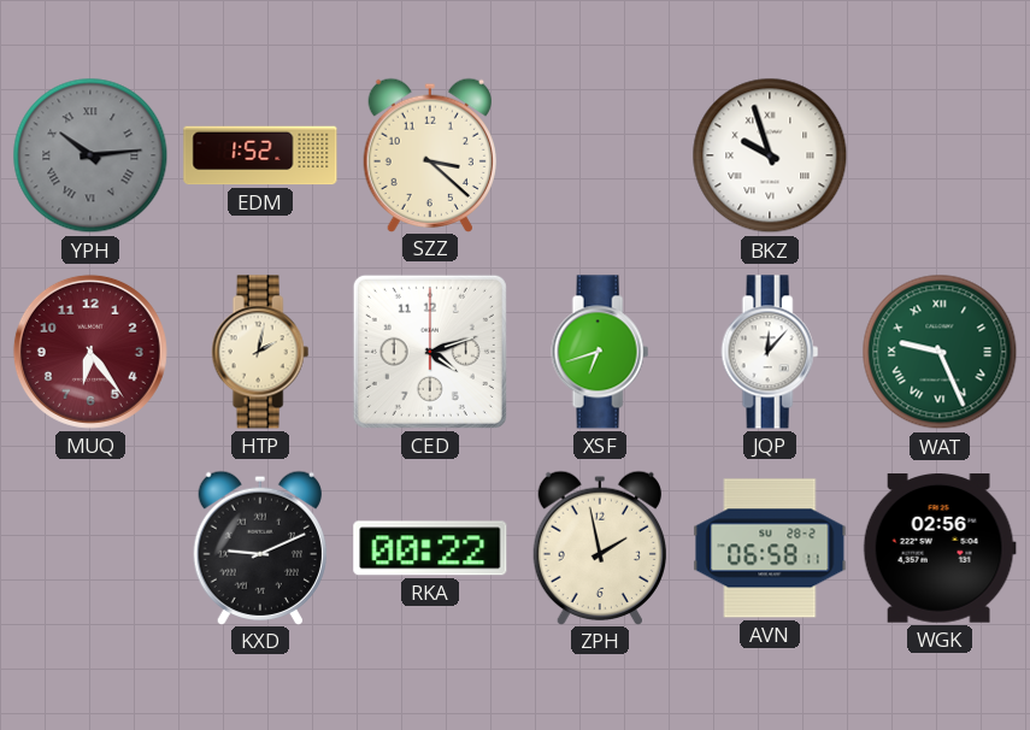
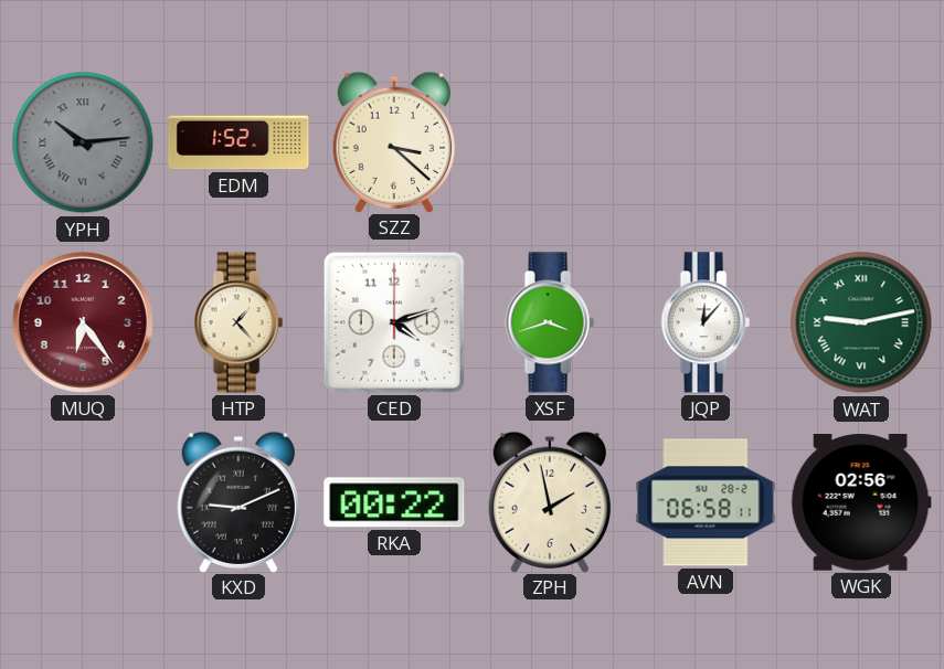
BKZ: 9:57 -> none (770, 155)
HTP: 2:02 -> 1:23 (238, 322)
XSF: 6:42 -> 3:42 (550, 322)
WAT: 9:26 -> 9:13 (861, 322)
